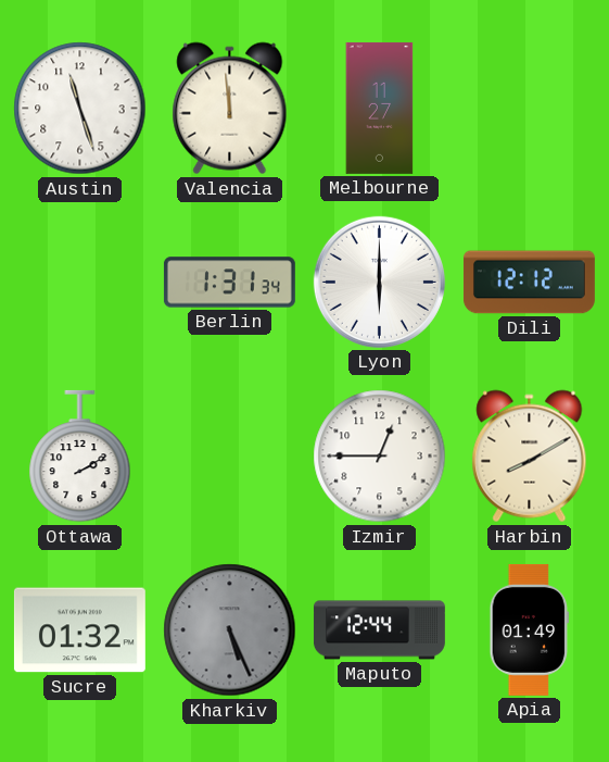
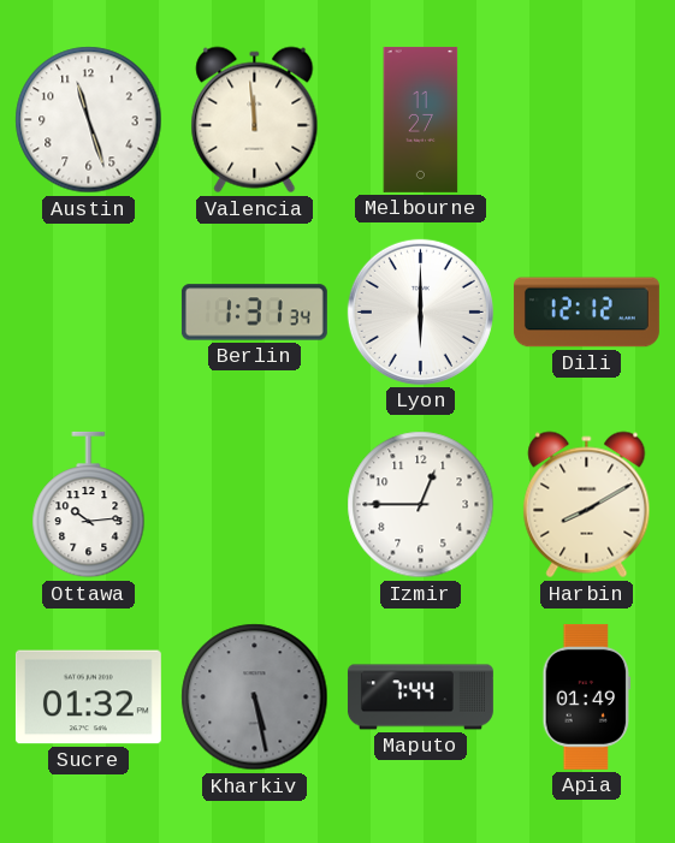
Ottawa: 2:10 -> 10:14 (89, 505)
Kharkiv: 5:26 -> 5:28 (255, 697)
Maputo: 12:44 -> 7:44 (420, 697)
